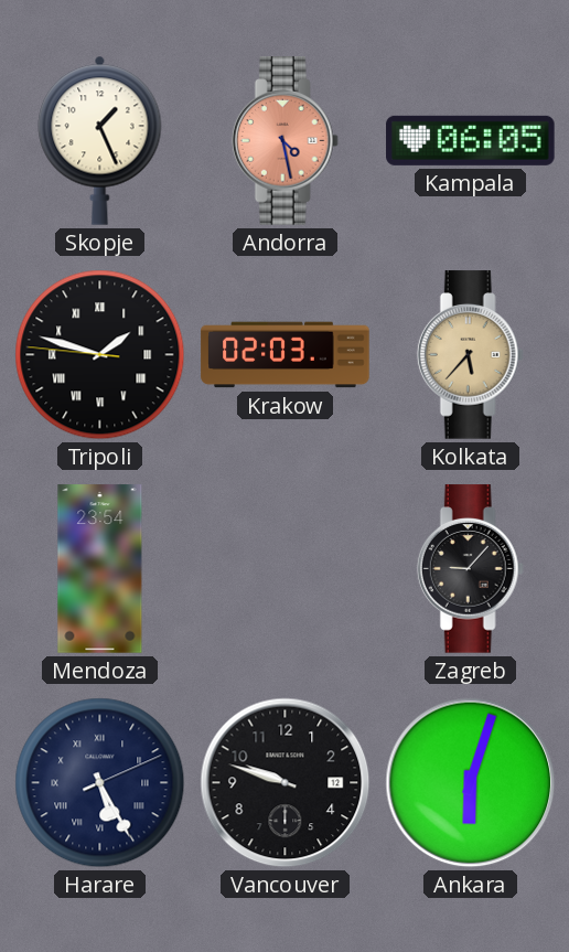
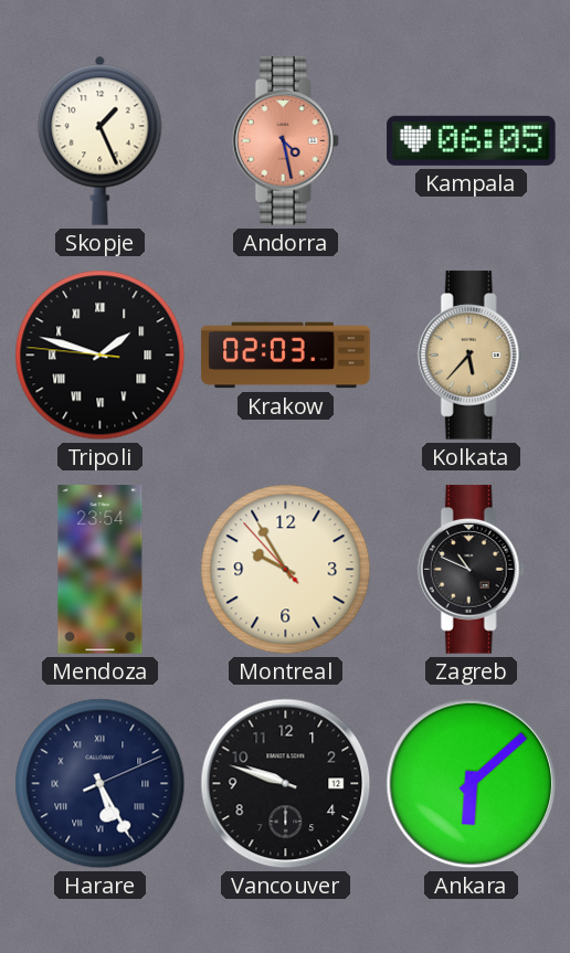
Montreal: none -> 9:54 (286, 570)
Zagreb: 9:07 -> 10:49 (471, 570)
Ankara: 6:03 -> 6:08 (472, 784)
